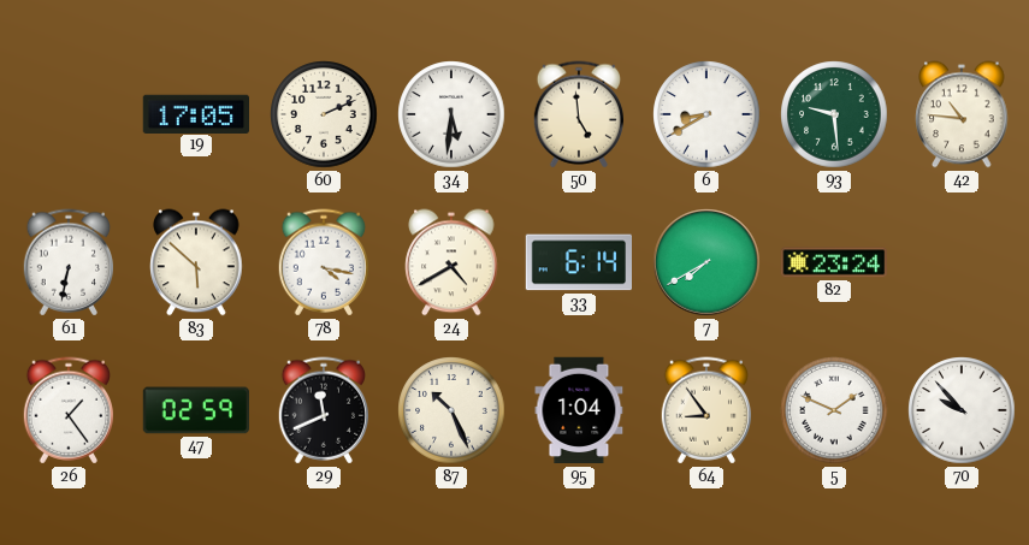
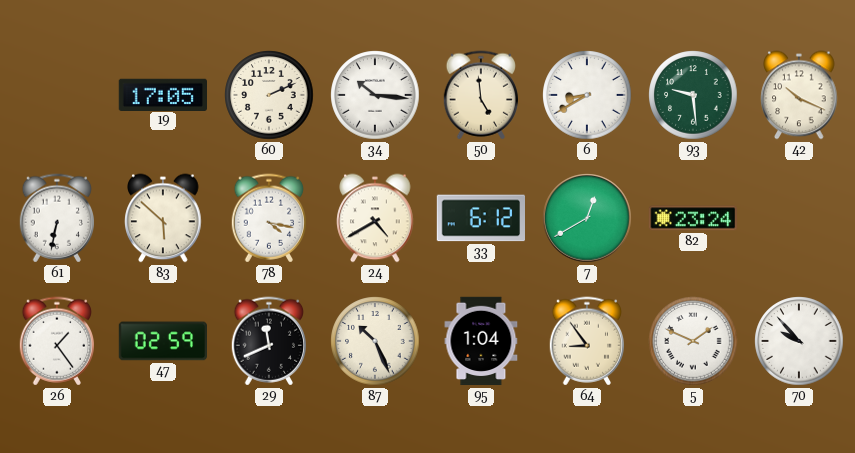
34: 5:31 -> 10:16 (375, 95)
42: 10:46 -> 10:19 (799, 95)
33: 6:14 -> 6:12 (480, 218)
7: 7:40 -> 12:40 (587, 218)
